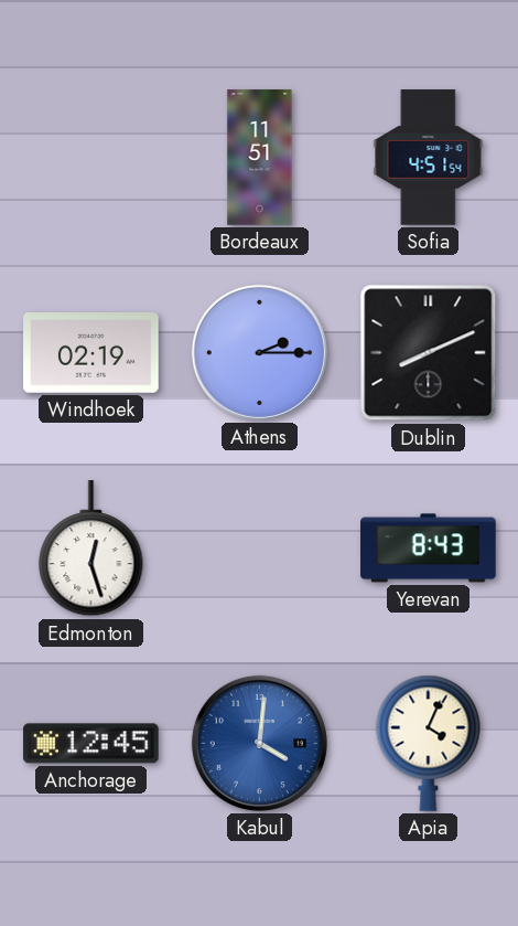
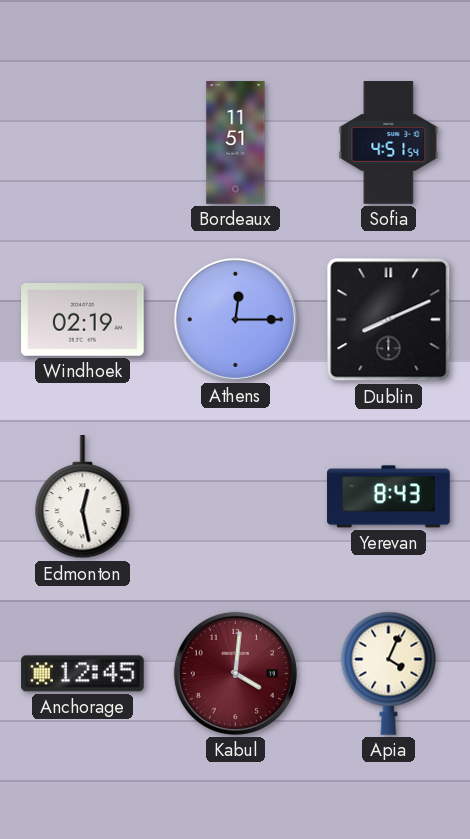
Athens: 2:15 -> 12:15 (235, 319)
Edmonton: 12:27 -> 12:28 (83, 497)
Kabul dial: blue -> burgundy (235, 673)
